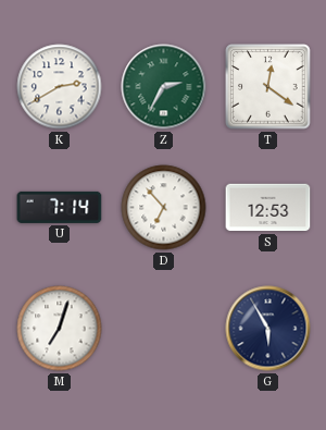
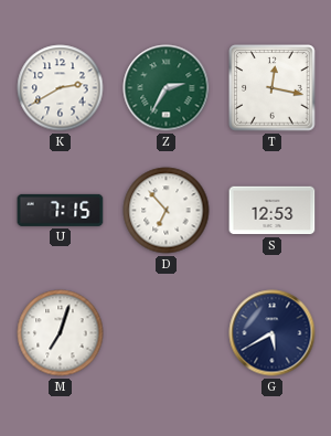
T: 12:21 -> 12:17 (273, 88)
U: 7:14 -> 7:15 (61, 210)
G: 5:55 -> 5:40 (273, 333)
